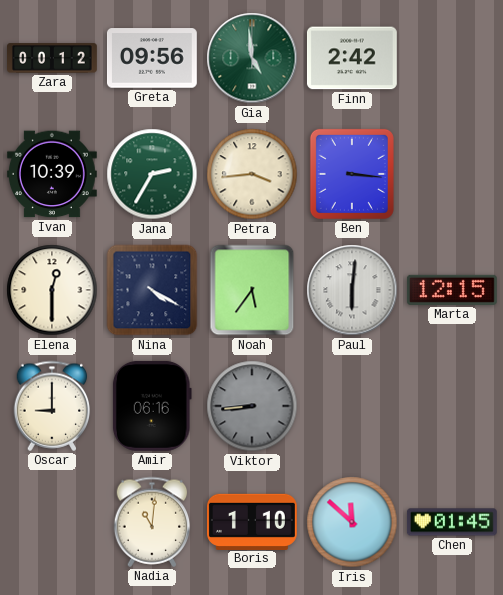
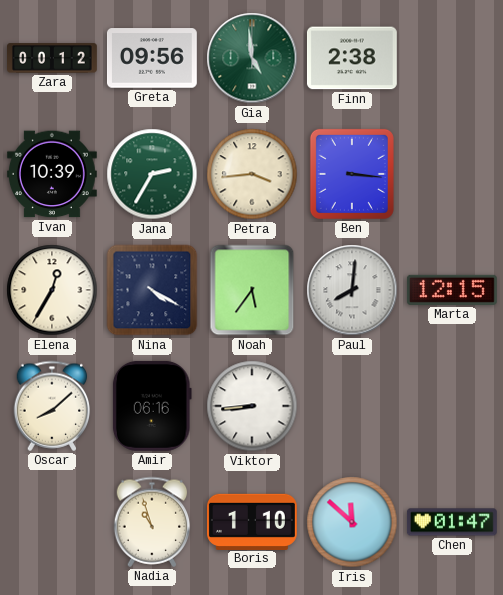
Finn: 2:42 -> 2:38 (352, 58)
Elena: 12:30 -> 12:35 (52, 290)
Paul: 6:01 -> 8:01 (352, 290)
Oscar: 9:00 -> 8:08 (52, 406)
Viktor dial: grey -> white (252, 406)
Nadia: 11:01 -> 10:57 (152, 522)
Chen: 01:45 -> 01:47 (452, 522)
